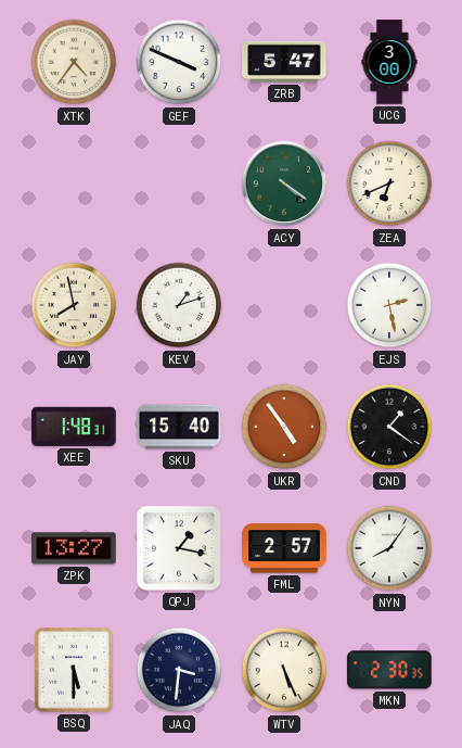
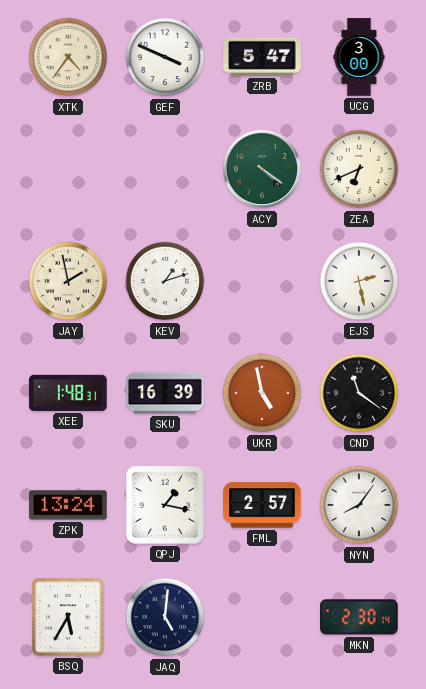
JAY: 7:58 -> 1:58 (68, 281)
SKU: 15:40 -> 16:39 (165, 393)
UKR: 4:54 -> 4:58 (262, 393)
CND: 1:21 -> 11:21 (359, 393)
ZPK: 13:27 -> 13:24 (68, 505)
BSQ: 5:30 -> 5:35 (68, 617)
JAQ: 3:31 -> 5:01 (165, 617)
WTV: 5:26 -> none (284, 670)
MKN: 2:30:35 -> 2:30:14 (359, 617)
